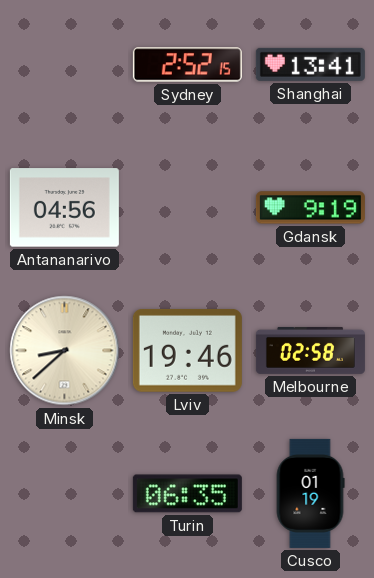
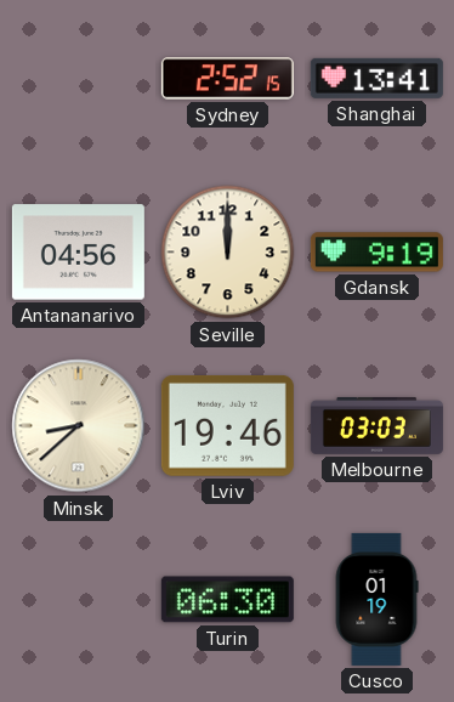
Seville: none -> 12:00 (228, 253)
Melbourne: 02:58 -> 03:03 (376, 425)
Turin: 06:35 -> 06:30 (227, 600)
